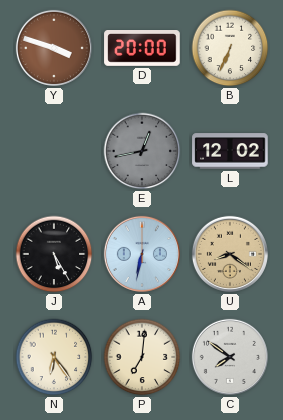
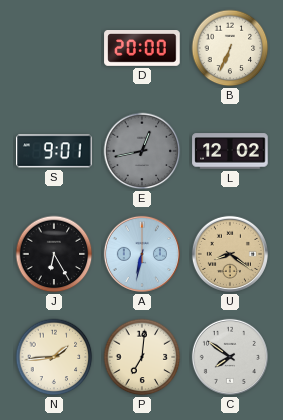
Y: 3:48 -> none (54, 48)
S: none -> 9:01 (54, 151)
J: 5:25 -> 6:25 (54, 254)
N: 6:24 -> 1:44 (54, 357)
